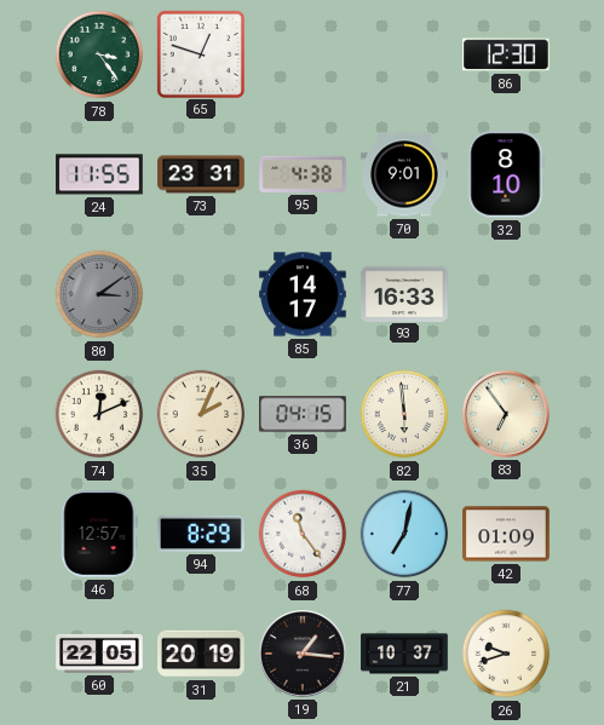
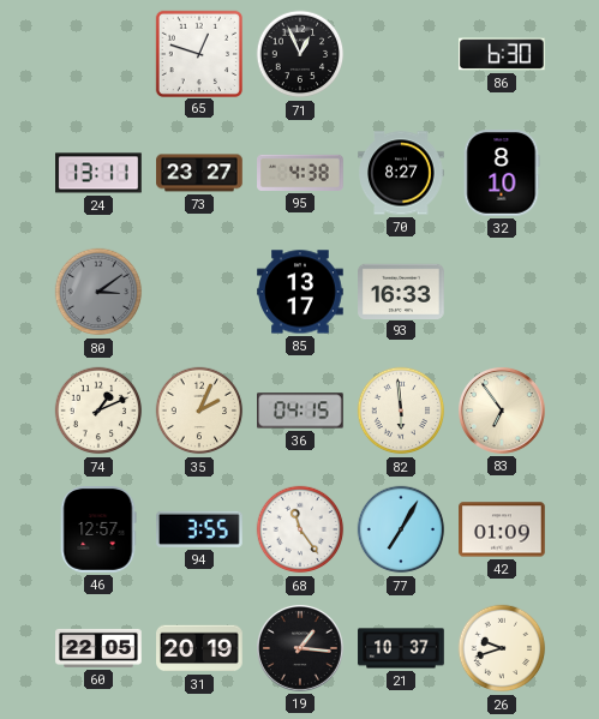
78: 3:24 -> none (99, 54)
71: none -> 12:56 (300, 54)
86: 12:30 -> 6:30 (502, 54)
24: 11:55 -> 13:11 (98, 173)
73: 23:31 -> 23:27 (199, 173)
70: 9:01 -> 8:27 (401, 173)
85: 14:17 -> 13:17 (300, 292)
74: 12:11 -> 1:11 (98, 411)
94: 8:29 -> 3:55 (200, 529)
77: 7:02 -> 7:05 (401, 529)
